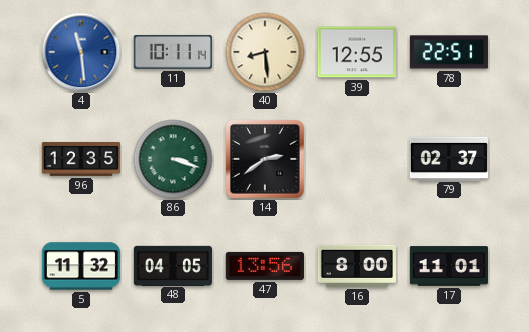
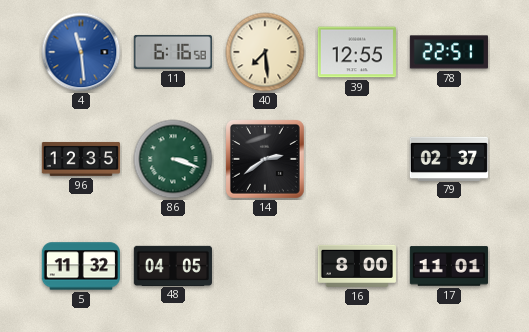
11: 10:11 -> 6:16 (173, 52)
40: 8:29 -> 7:29 (265, 52)
47: 13:56 -> none (265, 266)
